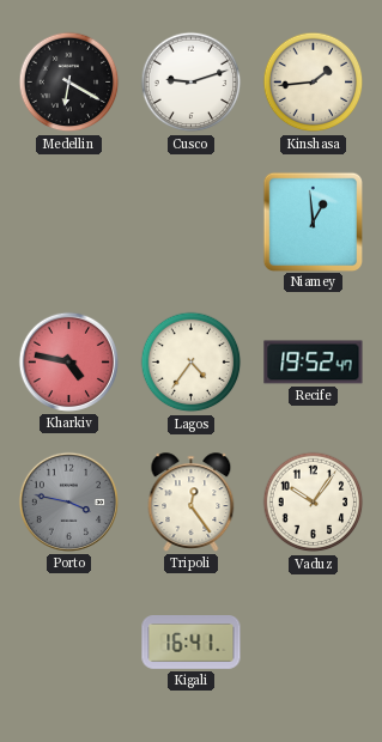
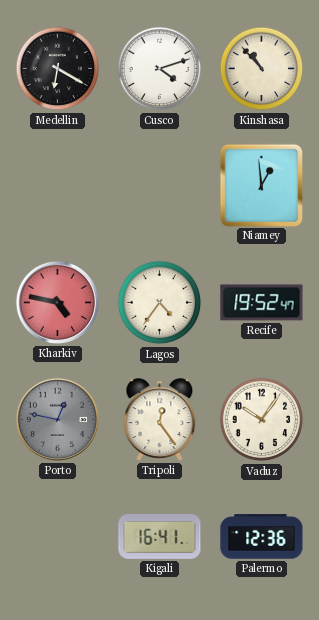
Cusco: 9:12 -> 4:12 (160, 69)
Kinshasa: 1:44 -> 10:53 (262, 69)
Porto: 3:47 -> 12:47 (57, 419)
Palermo: none -> 12:36 (262, 537)
